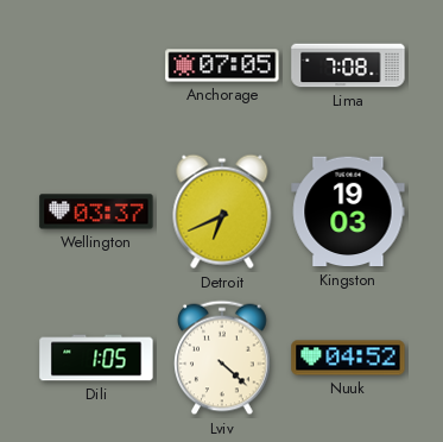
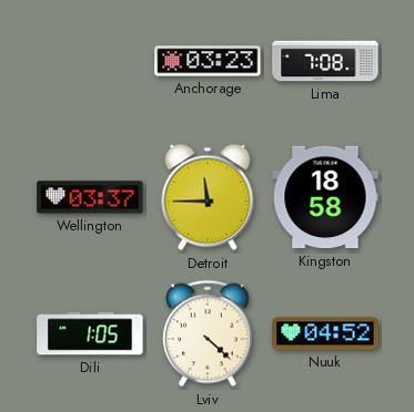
Anchorage: 07:05 -> 03:23 (208, 61)
Detroit: 6:41 -> 11:45 (208, 197)
Kingston: 19:03 -> 18:58 (325, 197)
